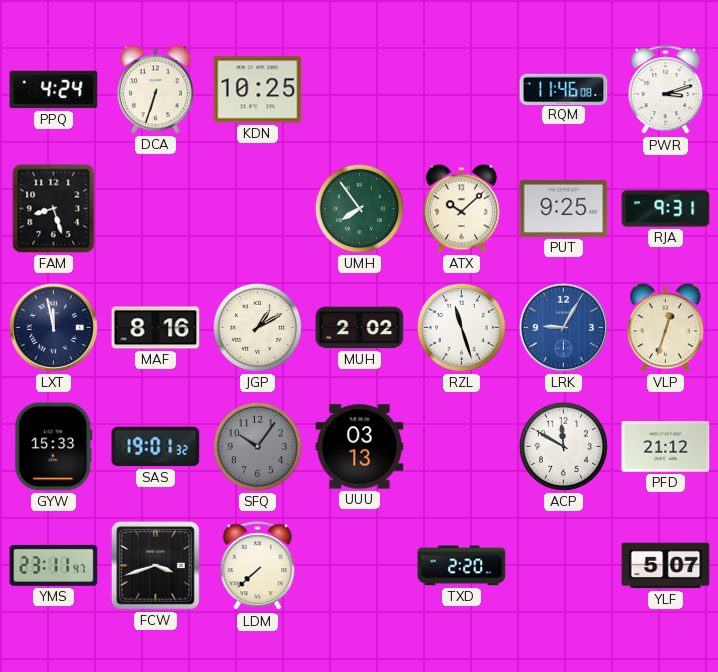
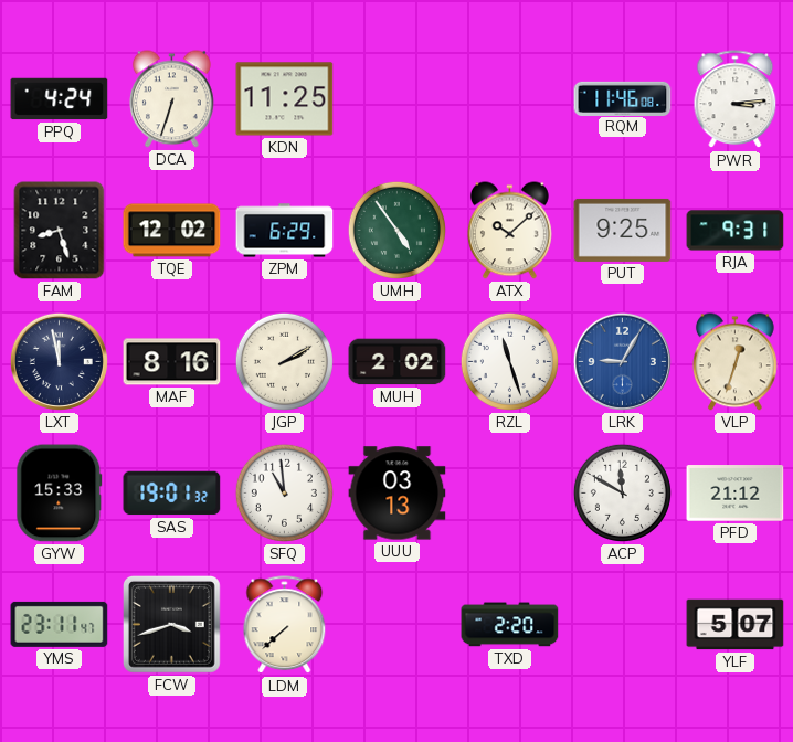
KDN: 10:25 -> 11:25 (285, 99)
PWR: 3:12 -> 3:14 (736, 99)
TQE: none -> 12:02 (172, 231)
ZPM: none -> 6:29 (285, 231)
UMH: 7:54 -> 4:54 (396, 230)
JGP: 1:10 -> 2:10 (284, 361)
SFQ: 10:06 -> 10:59 (284, 492)
SFQ dial: grey -> white (284, 492)
